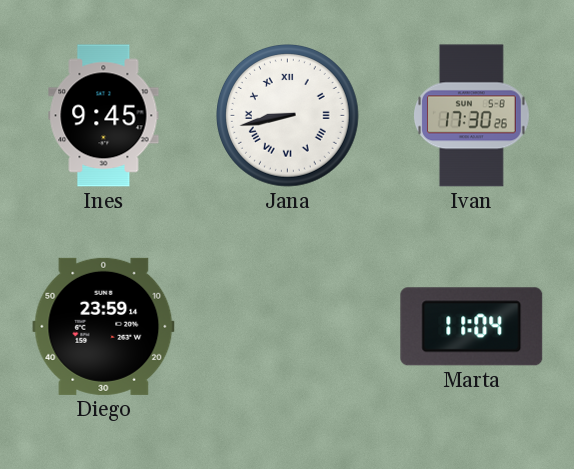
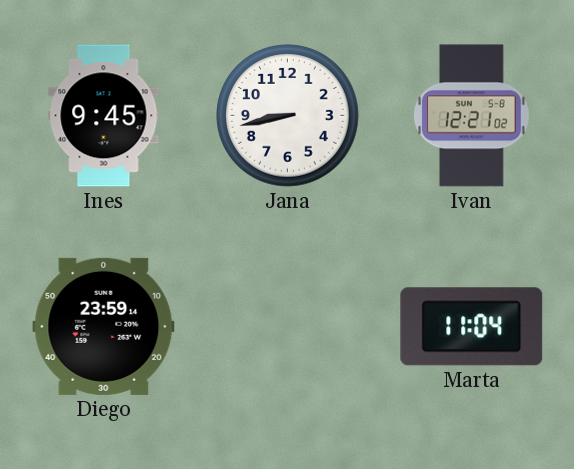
Jana numerals: Roman -> Arabic (288, 116)
Ivan: 17:30 -> 12:21 (472, 116)
